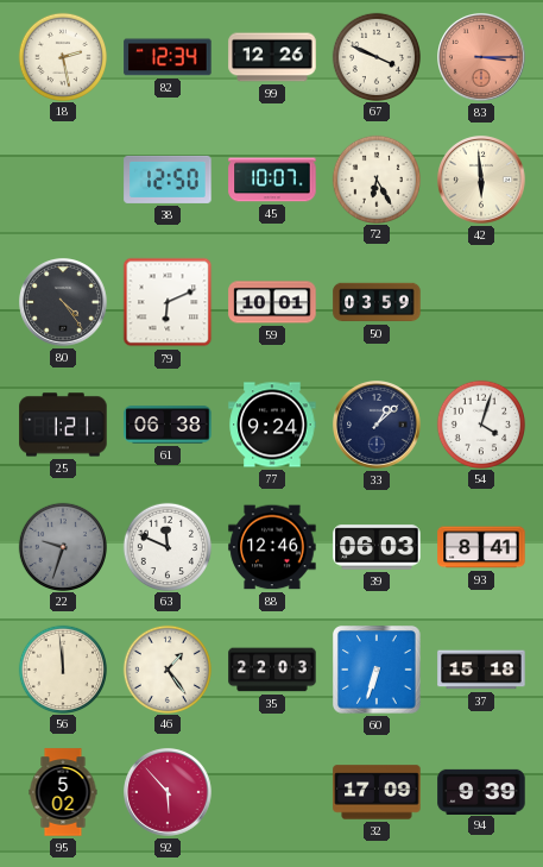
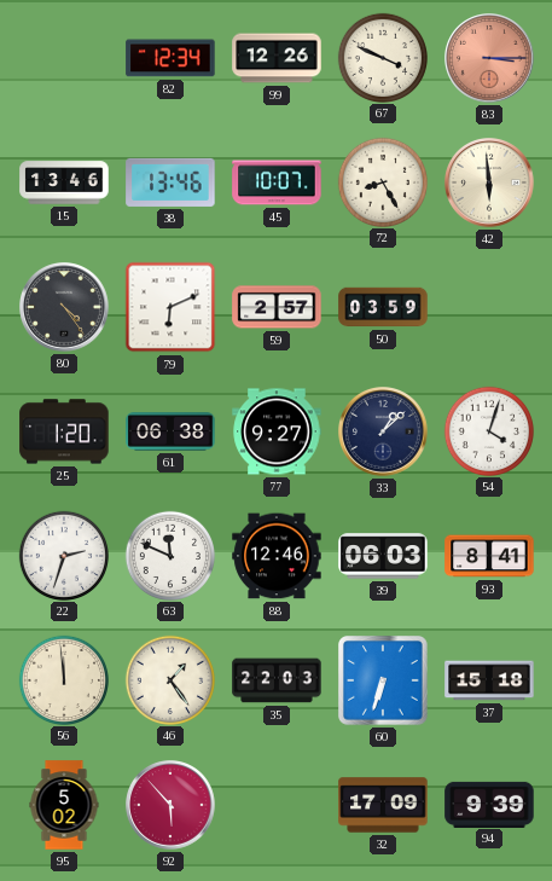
18: 2:28 -> none (62, 56)
15: none -> 13:46 (64, 182)
38: 12:50 -> 13:46 (170, 182)
72: 6:25 -> 8:25 (382, 181)
59: 10:01 -> 2:57 (277, 307)
25: 1:21 -> 1:20 (64, 431)
77: 9:24 -> 9:27 (277, 431)
22: 9:33 -> 2:33 (63, 555)
22 dial: grey -> white (63, 555)
